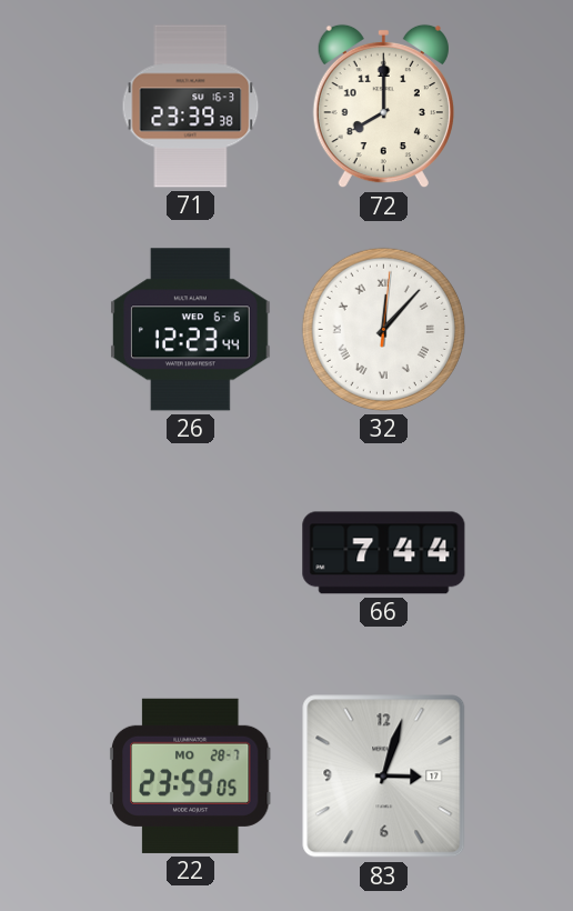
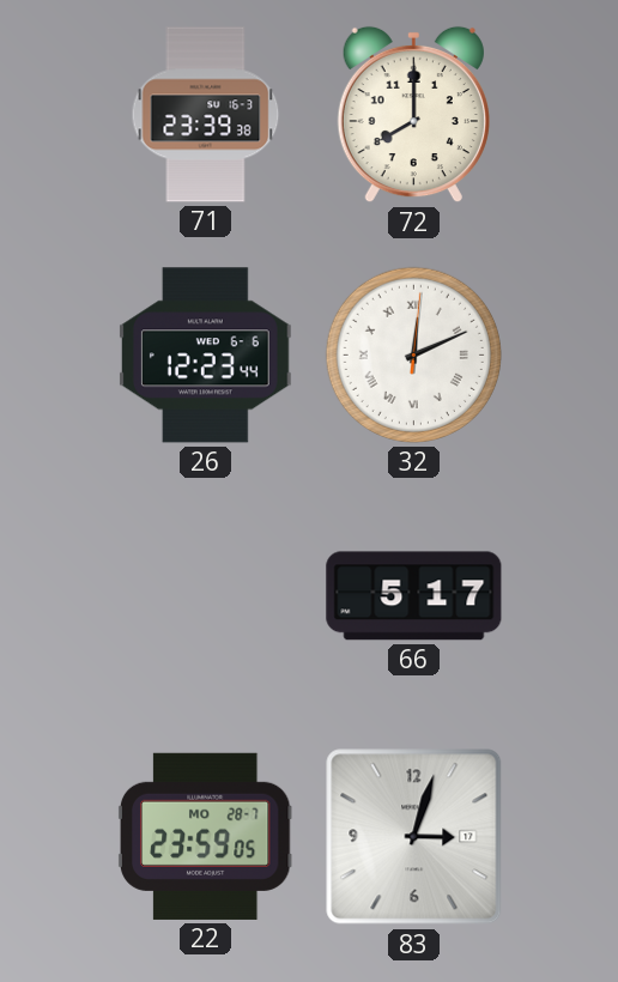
32: 12:07 -> 12:11 (413, 354)
66: 7:44 -> 5:17 (414, 596)
